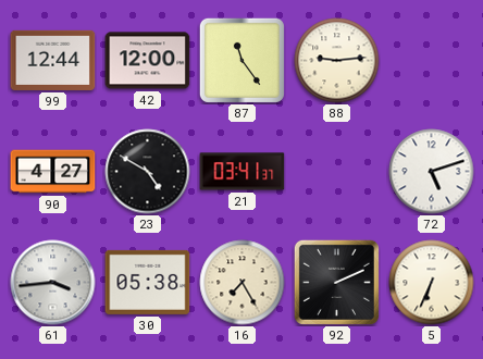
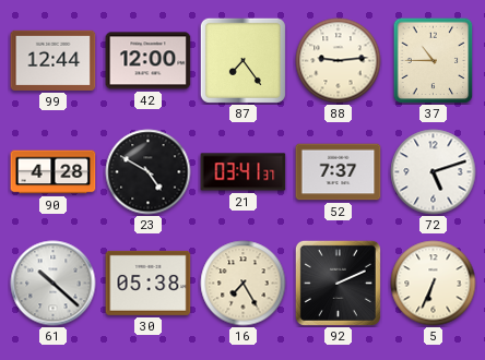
87: 11:24 -> 7:24 (242, 60)
37: none -> 10:45 (434, 60)
90: 4:27 -> 4:28 (54, 172)
52: none -> 7:37 (339, 172)
61: 3:44 -> 10:22 (54, 284)
